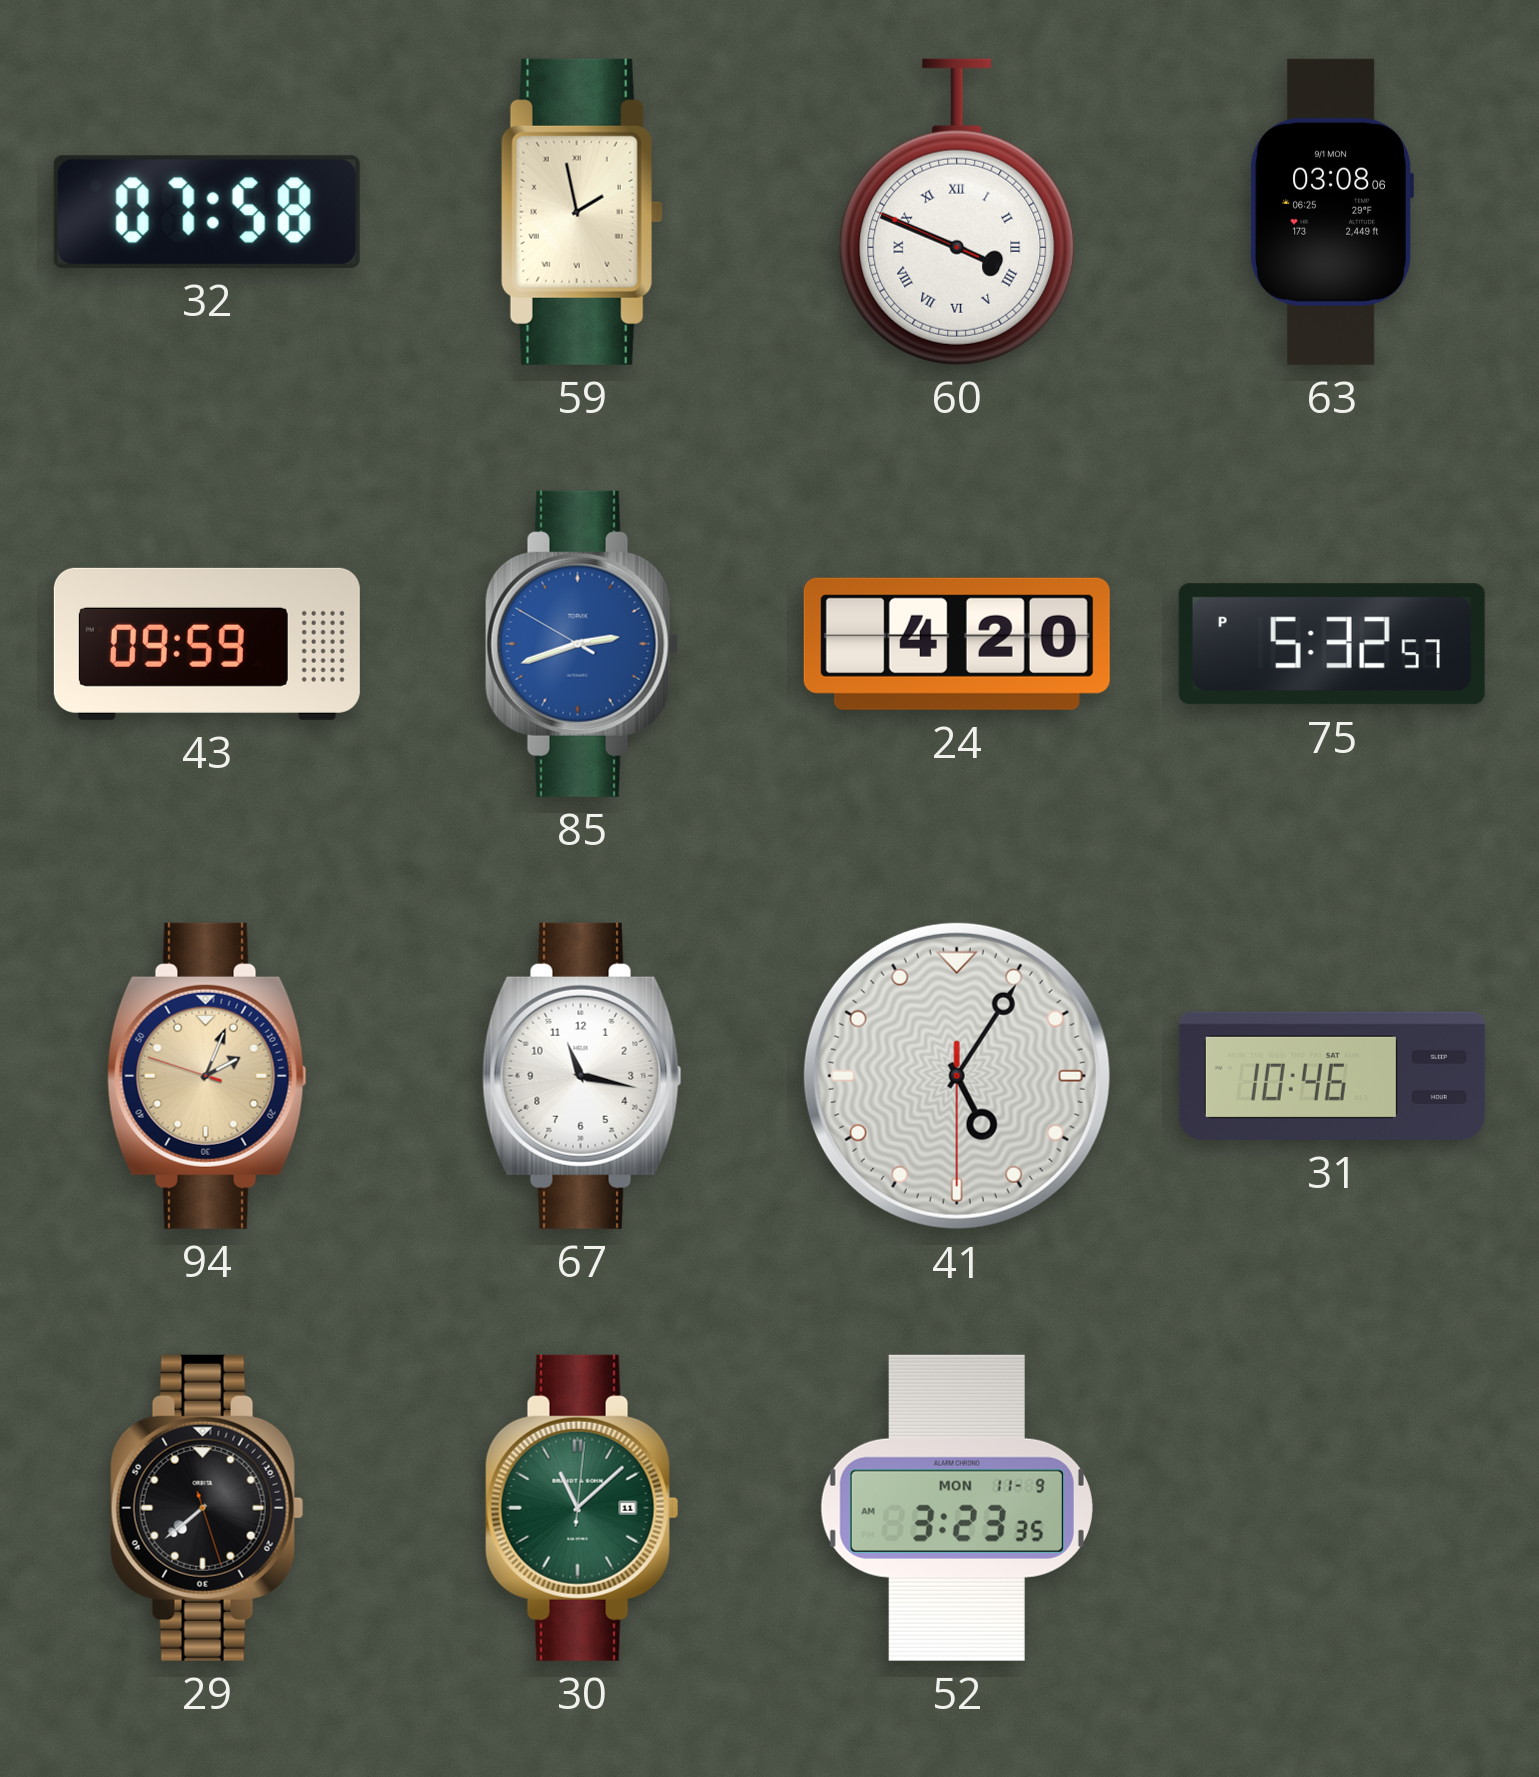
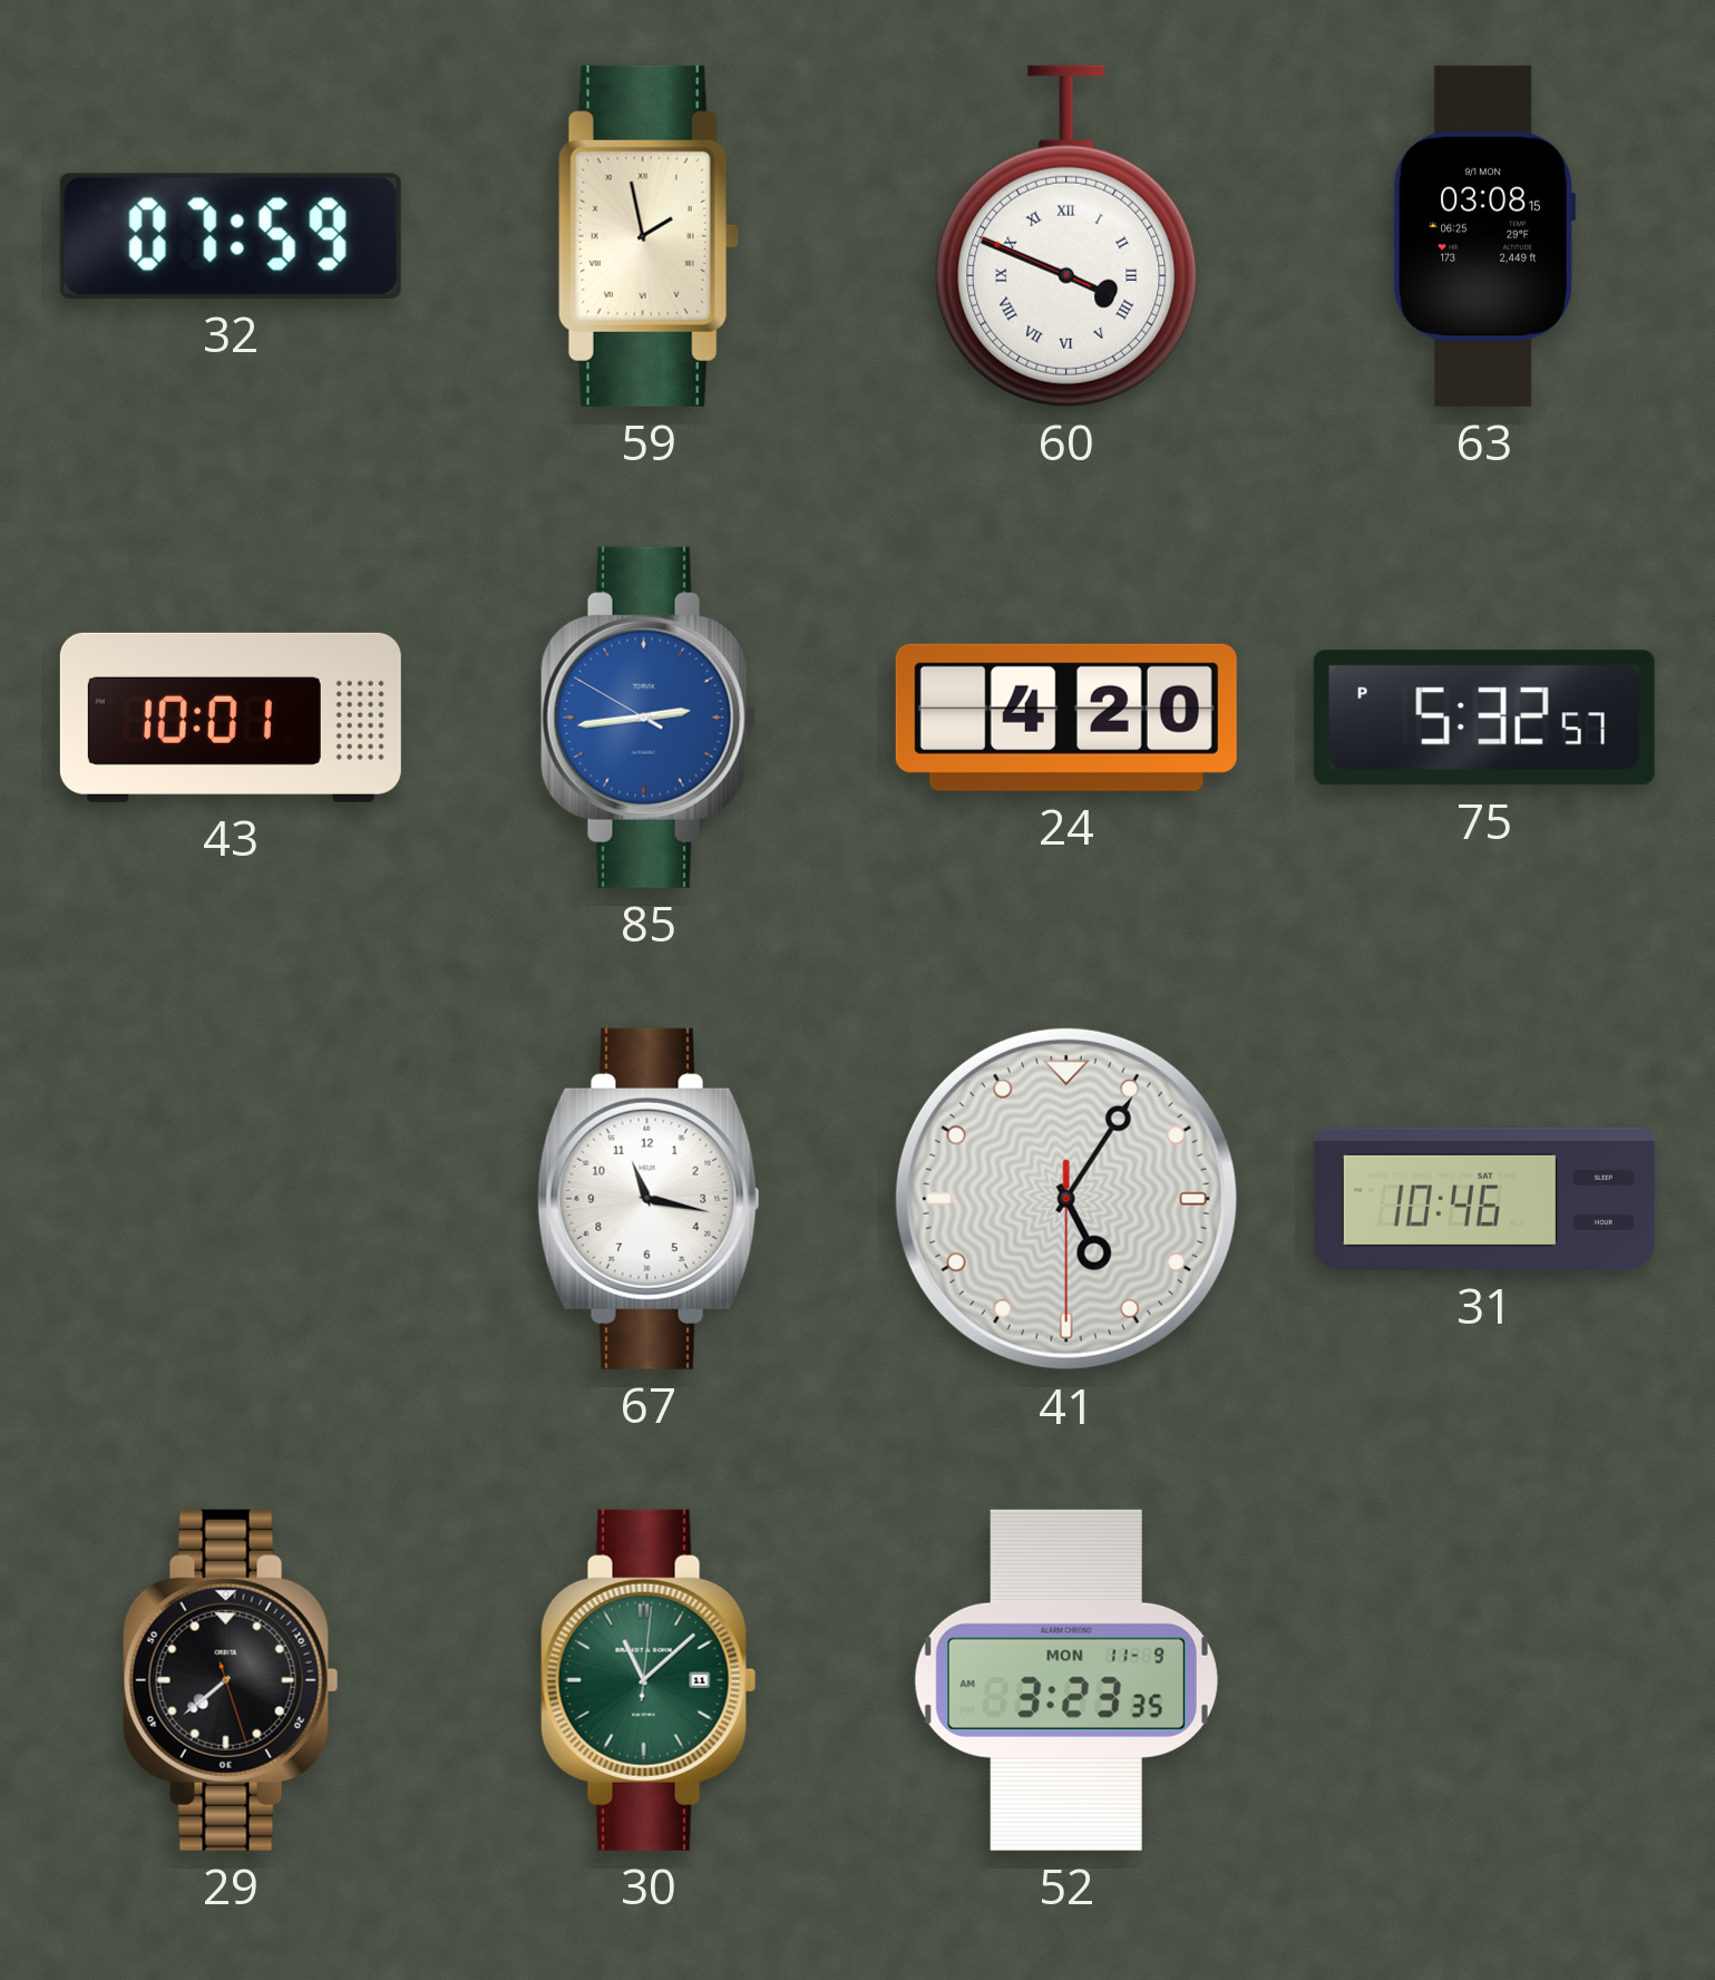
32: 07:58 -> 07:59 (231, 236)
63: 03:08:06 -> 03:08:15 (1484, 236)
43: 09:59 -> 10:01 (231, 718)
85: 2:41 -> 2:43 (649, 718)
94: 2:03 -> none (207, 1076)
